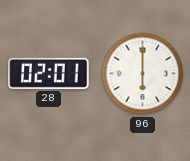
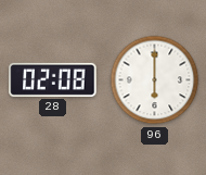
28: 02:01 -> 02:08 (53, 79)
